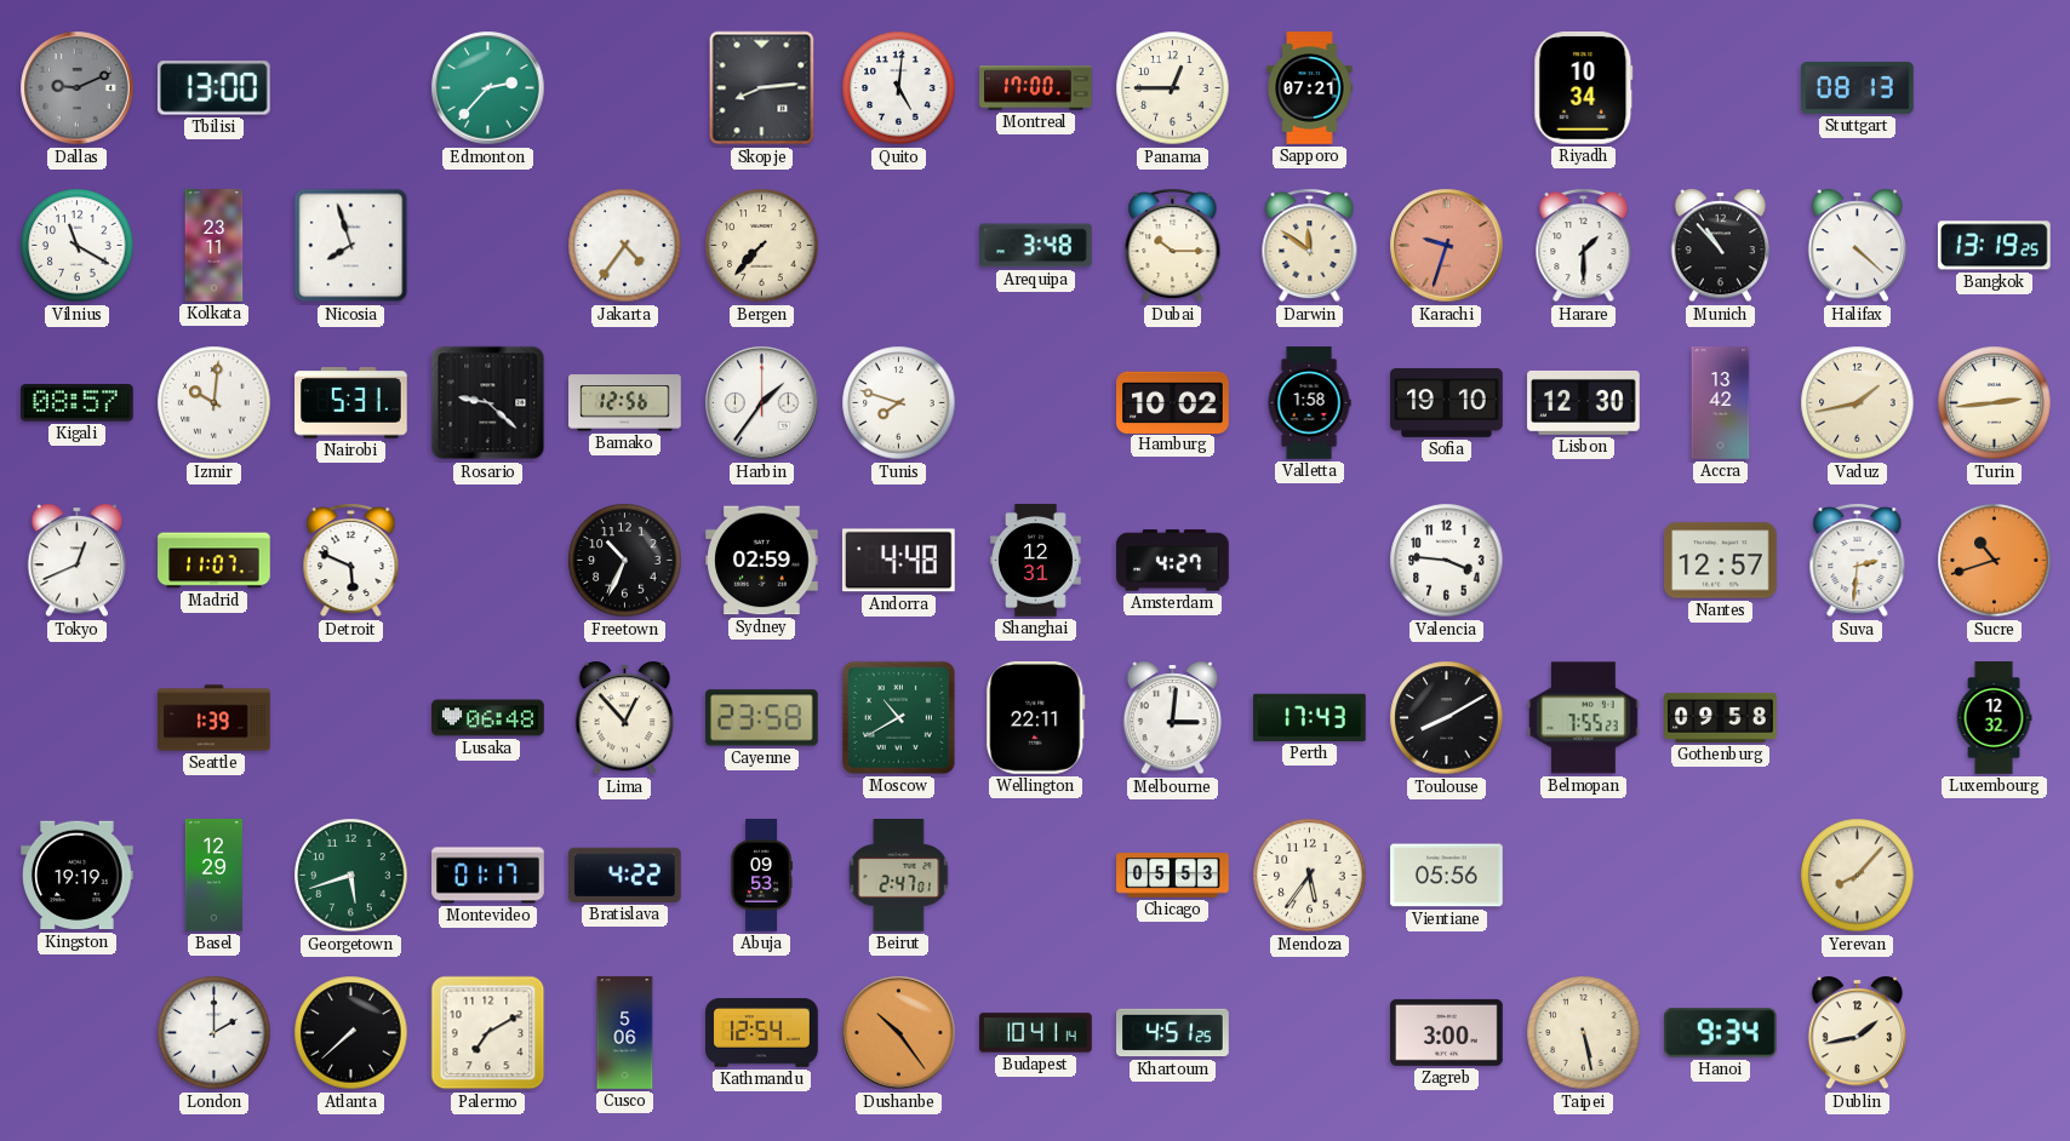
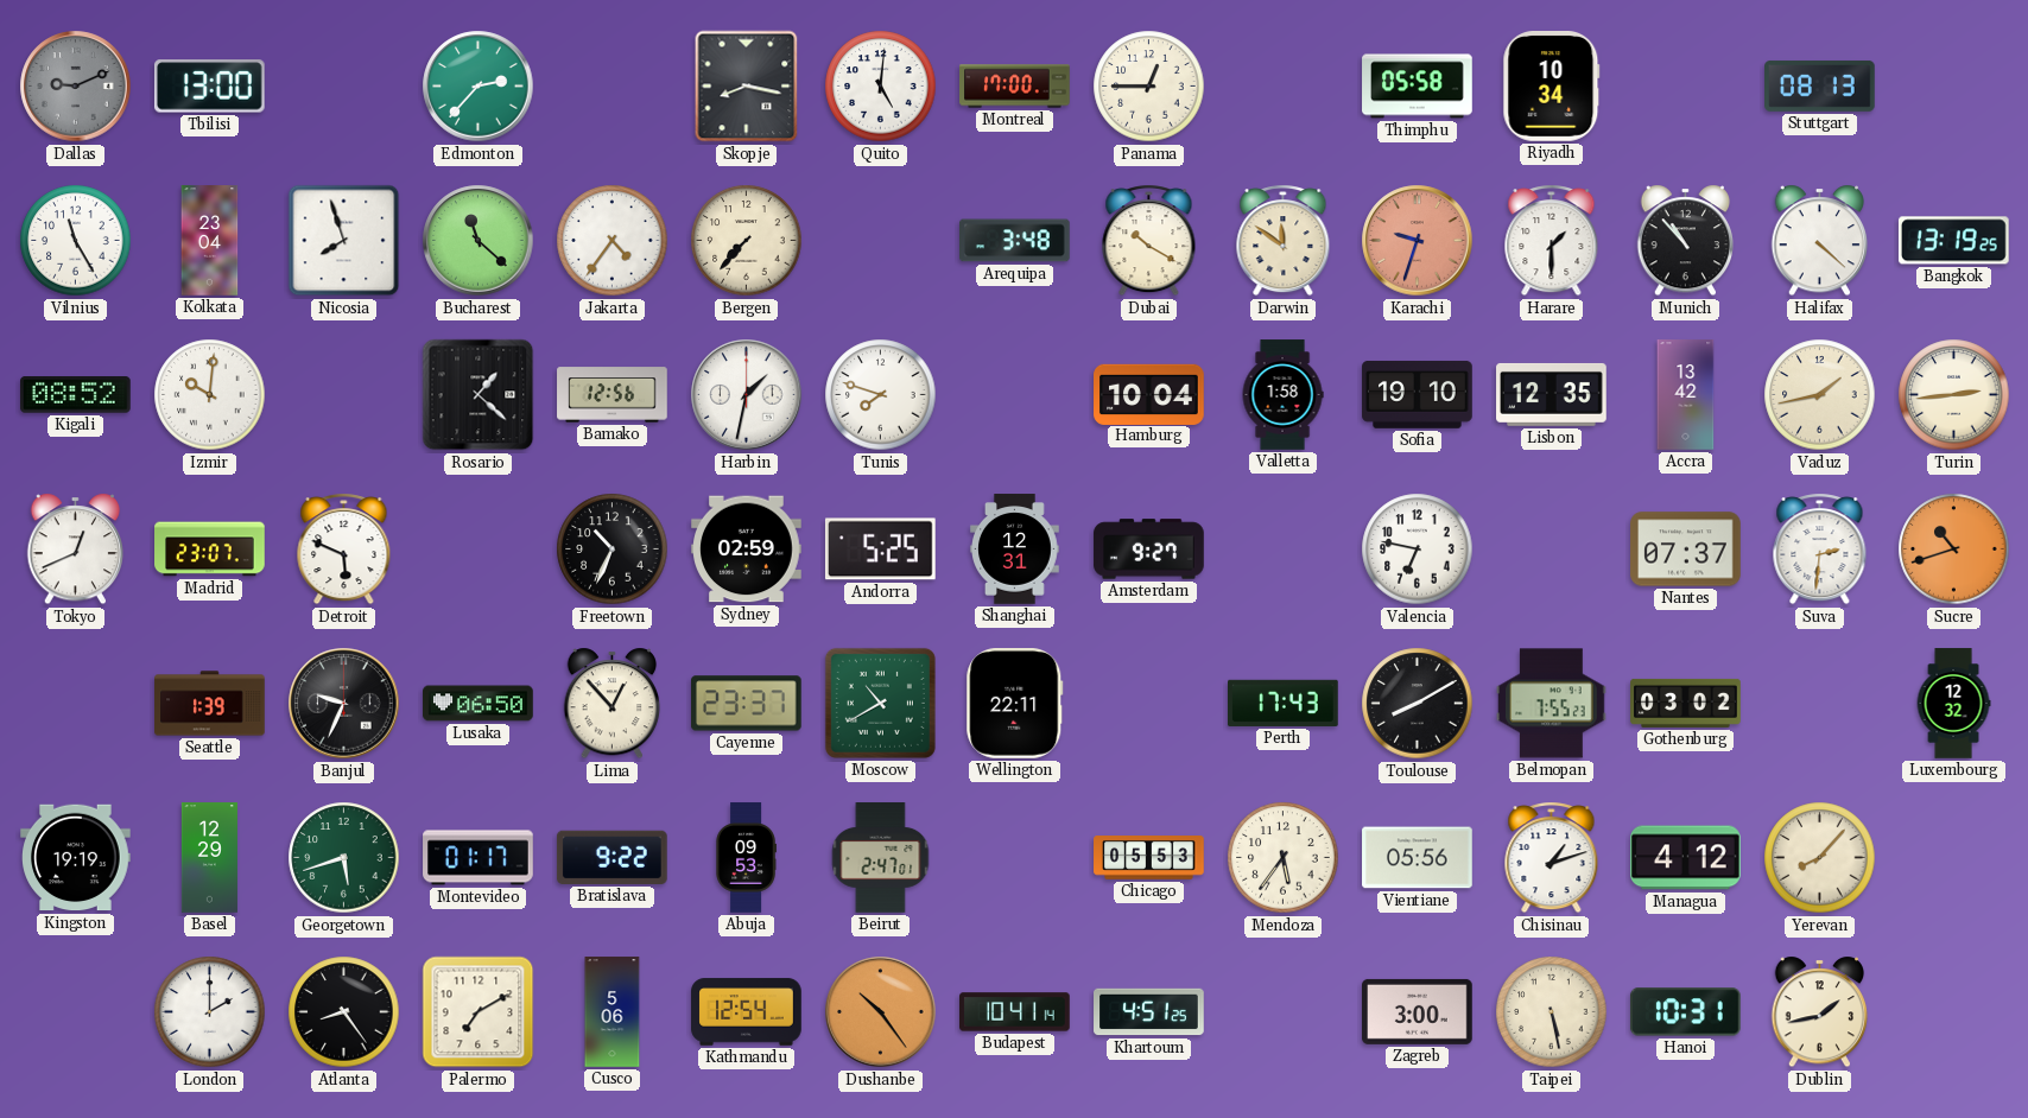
Skopje: 8:14 -> 8:17 (747, 87)
Sapporo: 07:21 -> none (1310, 88)
Thimphu: none -> 05:58 (1418, 87)
Vilnius: 11:20 -> 11:25 (76, 241)
Kolkata: 23:11 -> 23:04 (210, 241)
Bucharest: none -> 11:22 (479, 241)
Dubai: 10:15 -> 10:20 (1149, 241)
Kigali: 08:57 -> 08:52 (76, 395)
Nairobi: 5:31 -> none (351, 403)
Rosario: 9:22 -> 1:22 (479, 395)
Harbin: 1:36 -> 1:32 (747, 395)
Hamburg: 10:02 -> 10:04 (1149, 394)
Lisbon: 12:30 -> 12:35 (1552, 394)
Madrid: 11:07 -> 23:07 (210, 550)
Andorra: 4:48 -> 5:25 (880, 550)
Amsterdam: 4:27 -> 9:27 (1149, 550)
Valencia: 3:46 -> 6:47 (1418, 550)
Nantes: 12:57 -> 07:37 (1686, 550)
Banjul: none -> 9:34 (344, 704)
Lusaka: 06:48 -> 06:50 (479, 704)
Cayenne: 23:58 -> 23:37 (747, 704)
Melbourne: 3:01 -> none (1173, 718)
Gothenburg: 09:58 -> 03:02 (1686, 703)
Bratislava: 4:22 -> 9:22 (613, 857)
Chisinau: none -> 1:12 (1552, 858)
Managua: none -> 4:12 (1686, 858)
Atlanta: 7:38 -> 8:24 (344, 1012)
Hanoi: 9:34 -> 10:31 (1686, 1012)
